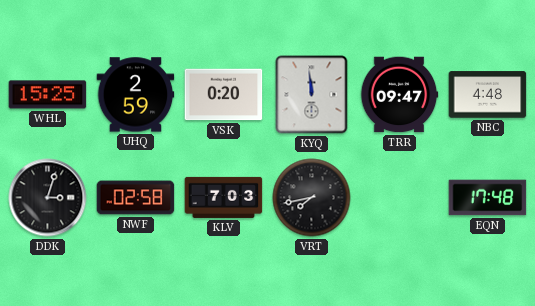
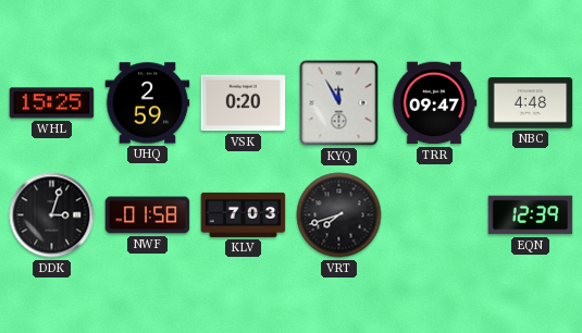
KYQ: 11:59 -> 11:55 (339, 103)
NWF: 02:58 -> 01:58 (148, 215)
VRT: 7:43 -> 7:42 (339, 215)
EQN: 17:48 -> 12:39 (531, 215)
